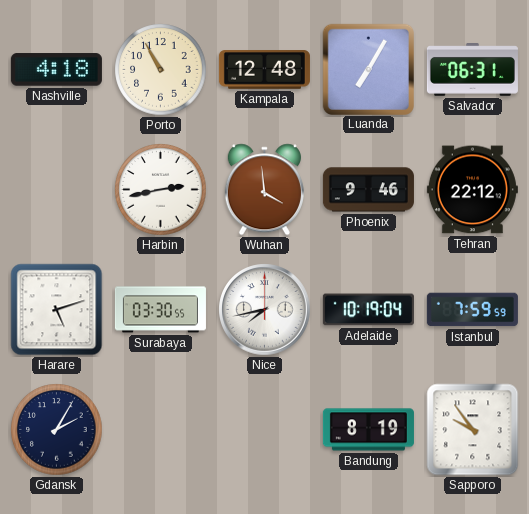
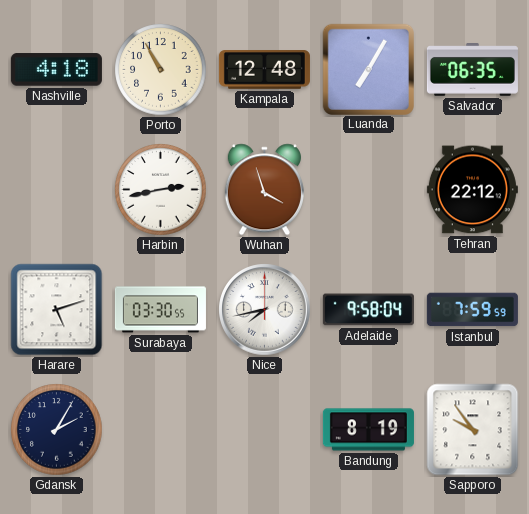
Salvador: 06:31 -> 06:35 (472, 70)
Wuhan: 3:59 -> 3:57 (264, 190)
Phoenix: 9:46 -> none (368, 190)
Adelaide: 10:19 -> 9:58 (368, 310)
